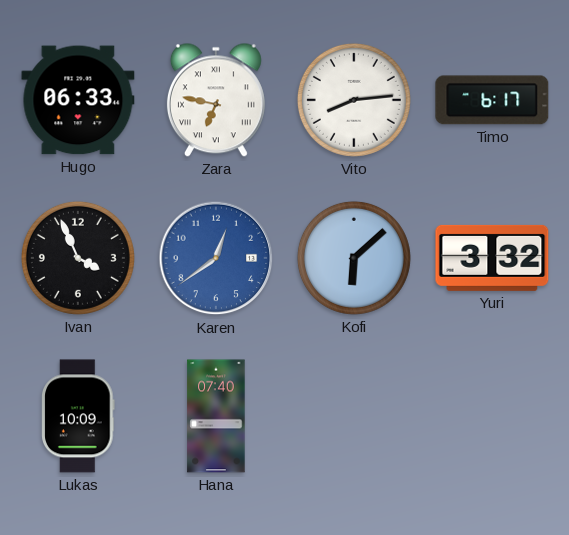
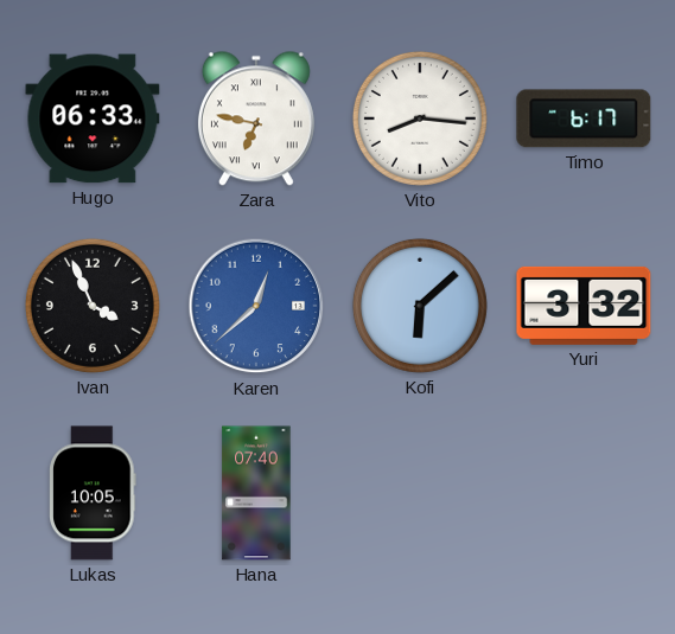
Vito: 8:14 -> 8:16 (420, 119)
Karen: 12:39 -> 12:38 (256, 306)
Lukas: 10:09 -> 10:05 (93, 493)
